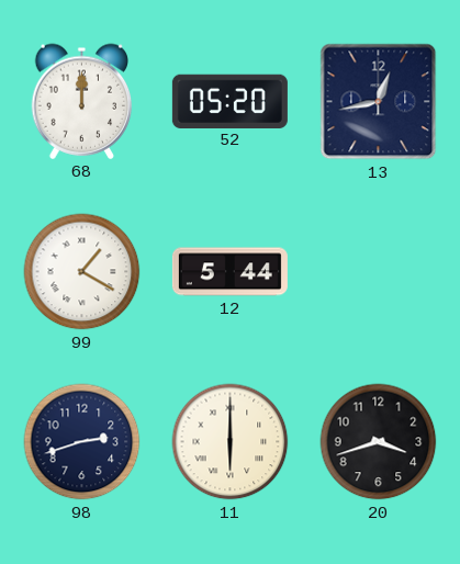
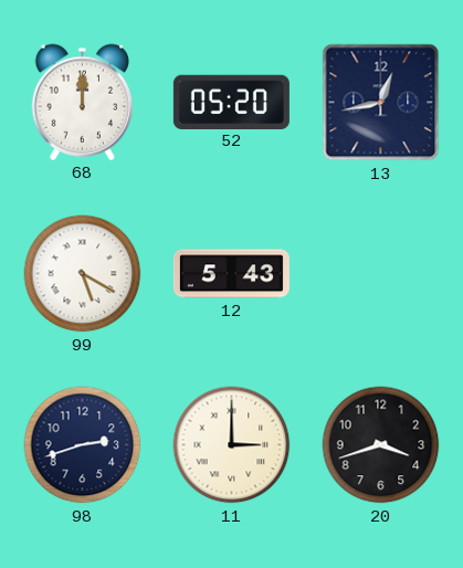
99: 1:20 -> 5:20 (83, 274)
12: 5:44 -> 5:43 (231, 274)
11: 6:00 -> 3:00 (232, 445)
